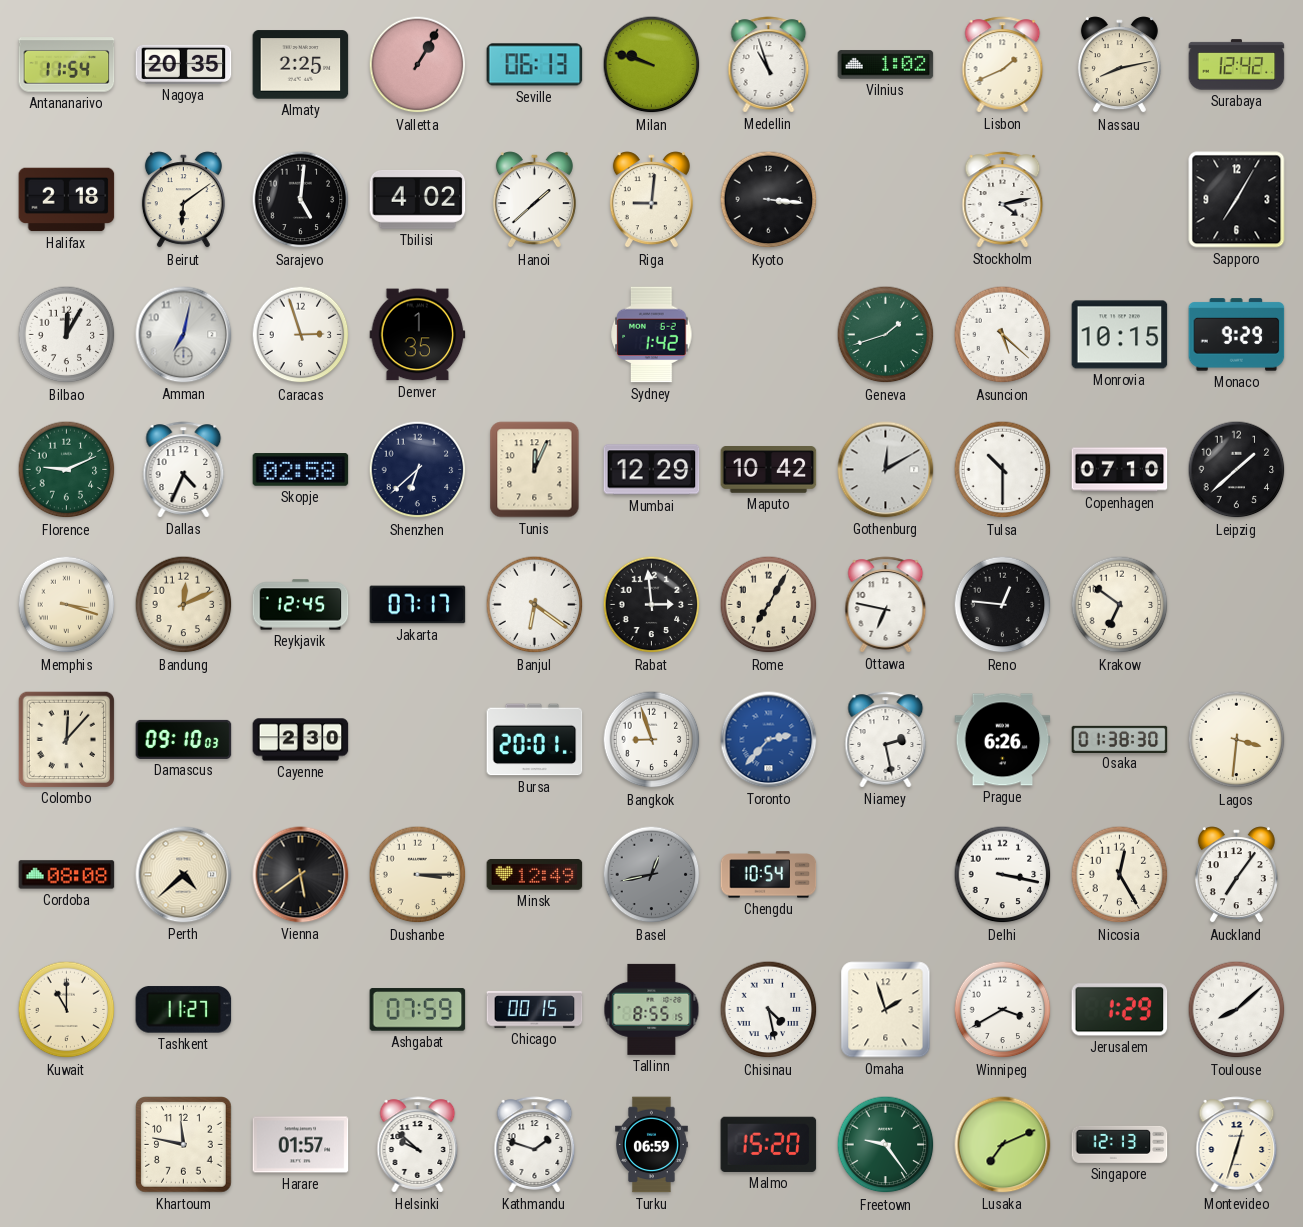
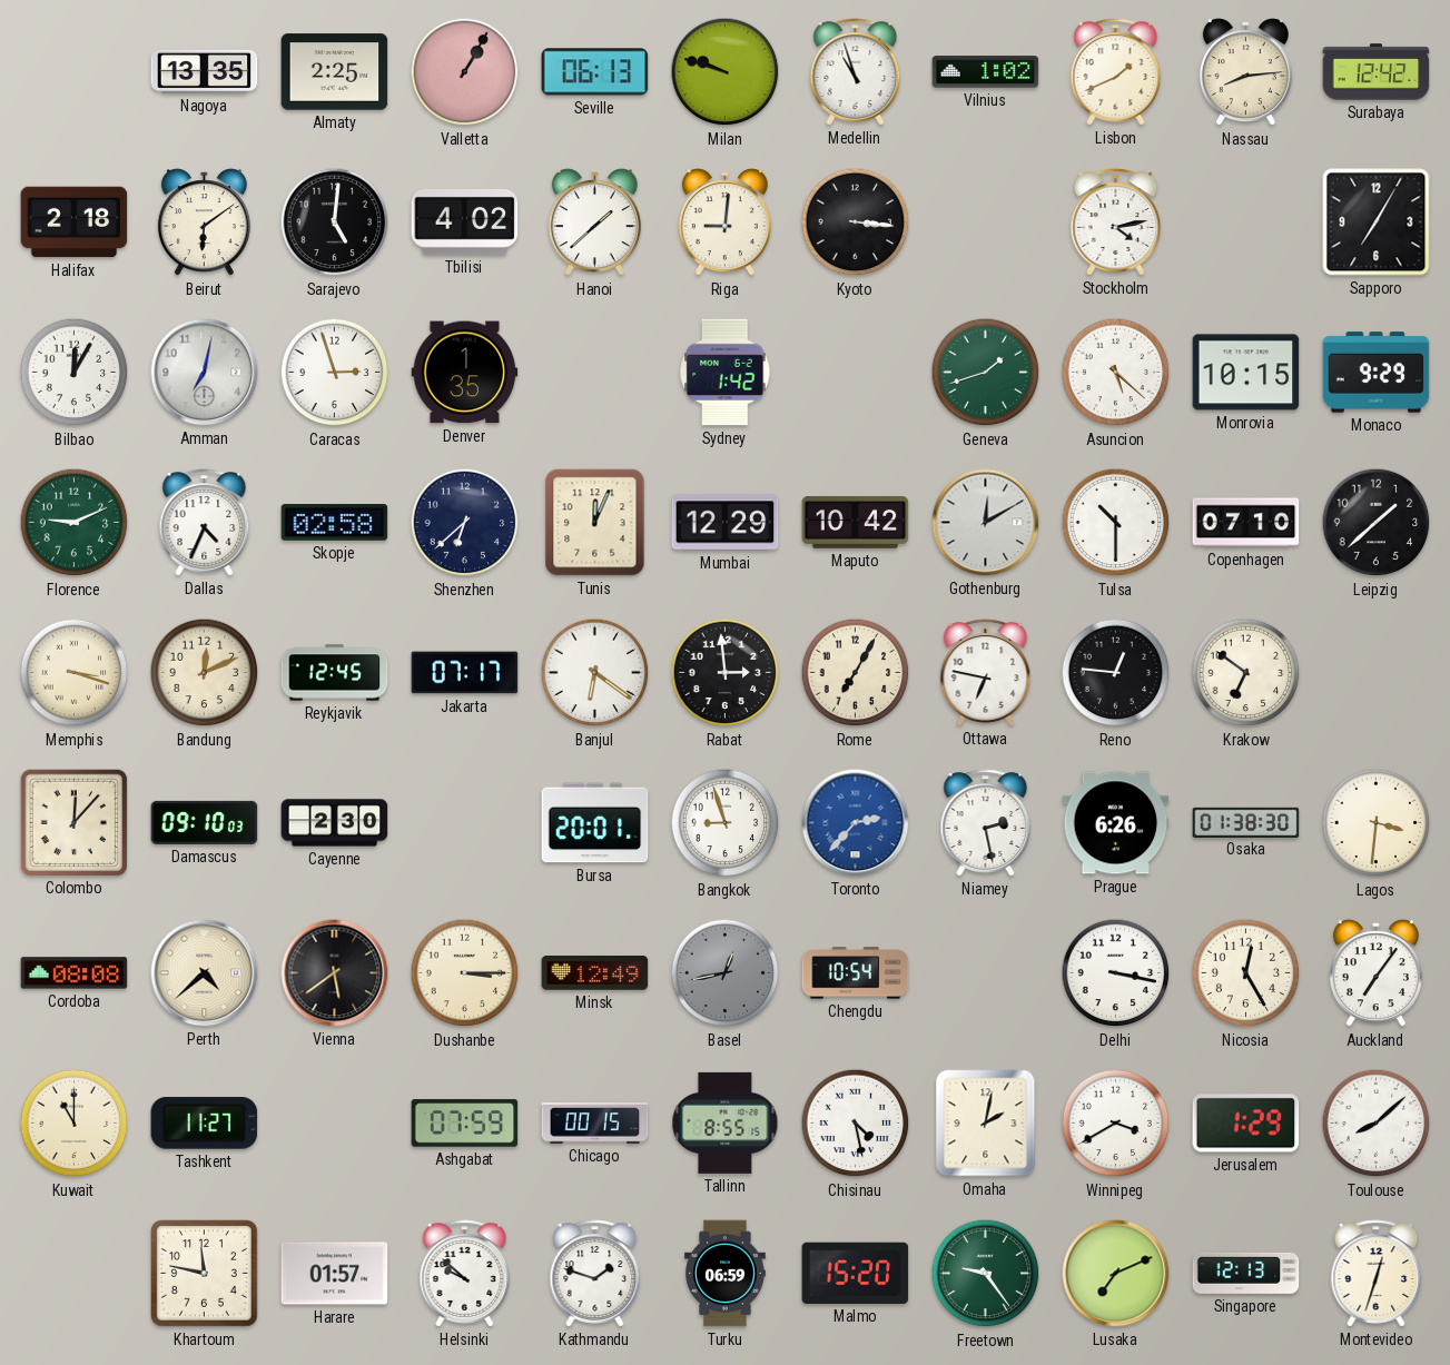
Antananarivo: 11:54 -> none (67, 65)
Nagoya: 20:35 -> 13:35 (205, 71)
Nassau: 8:13 -> 8:14 (1245, 72)
Omaha: 1:57 -> 2:02 (986, 1124)
